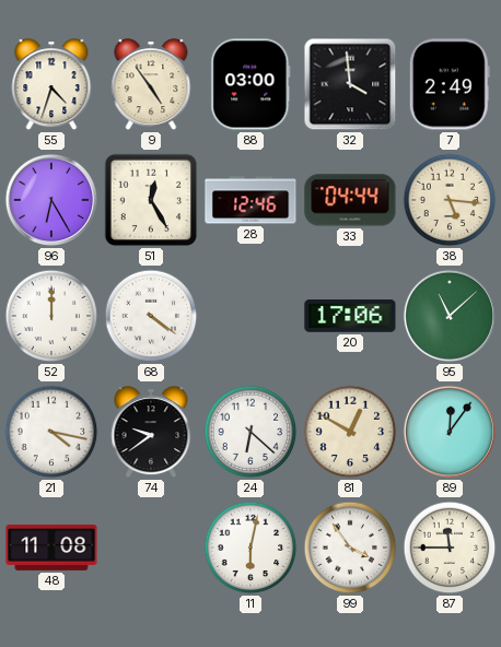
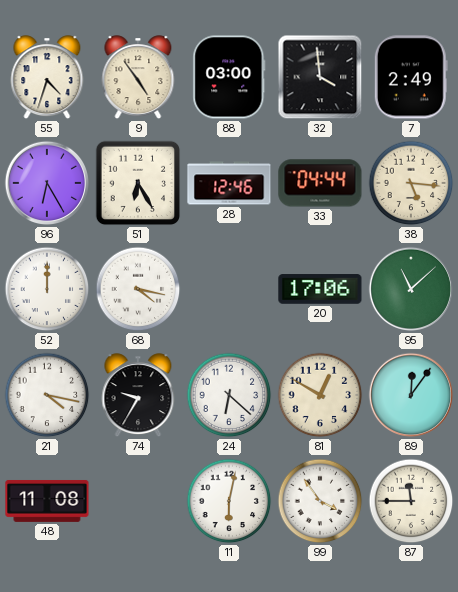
51: 12:25 -> 6:25 (138, 183)
68: 4:21 -> 4:17 (138, 289)
74: 9:39 -> 9:35 (138, 396)
